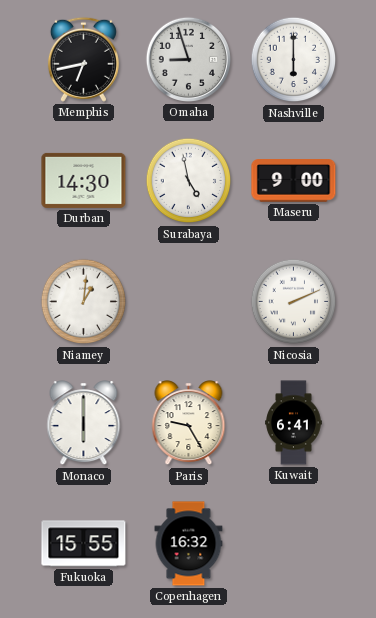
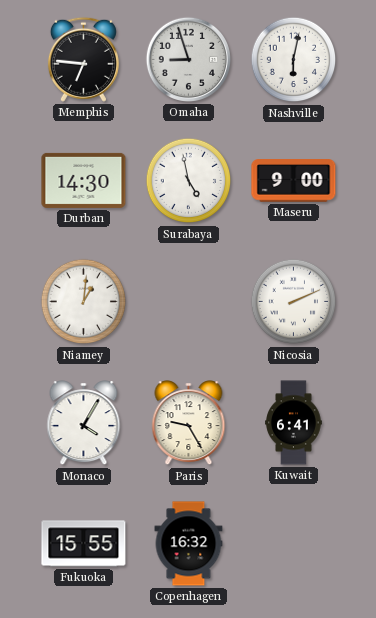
Memphis: 6:43 -> 6:46 (83, 59)
Nashville: 6:00 -> 6:02 (294, 60)
Monaco: 6:00 -> 4:05 (84, 423)
